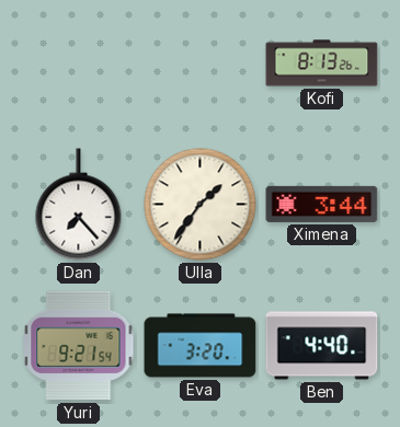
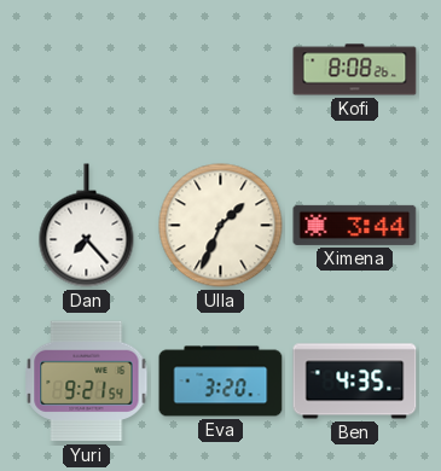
Kofi: 8:13 -> 8:08 (355, 70)
Ulla: 1:36 -> 1:34 (221, 226)
Ben: 4:40 -> 4:35 (355, 382)
